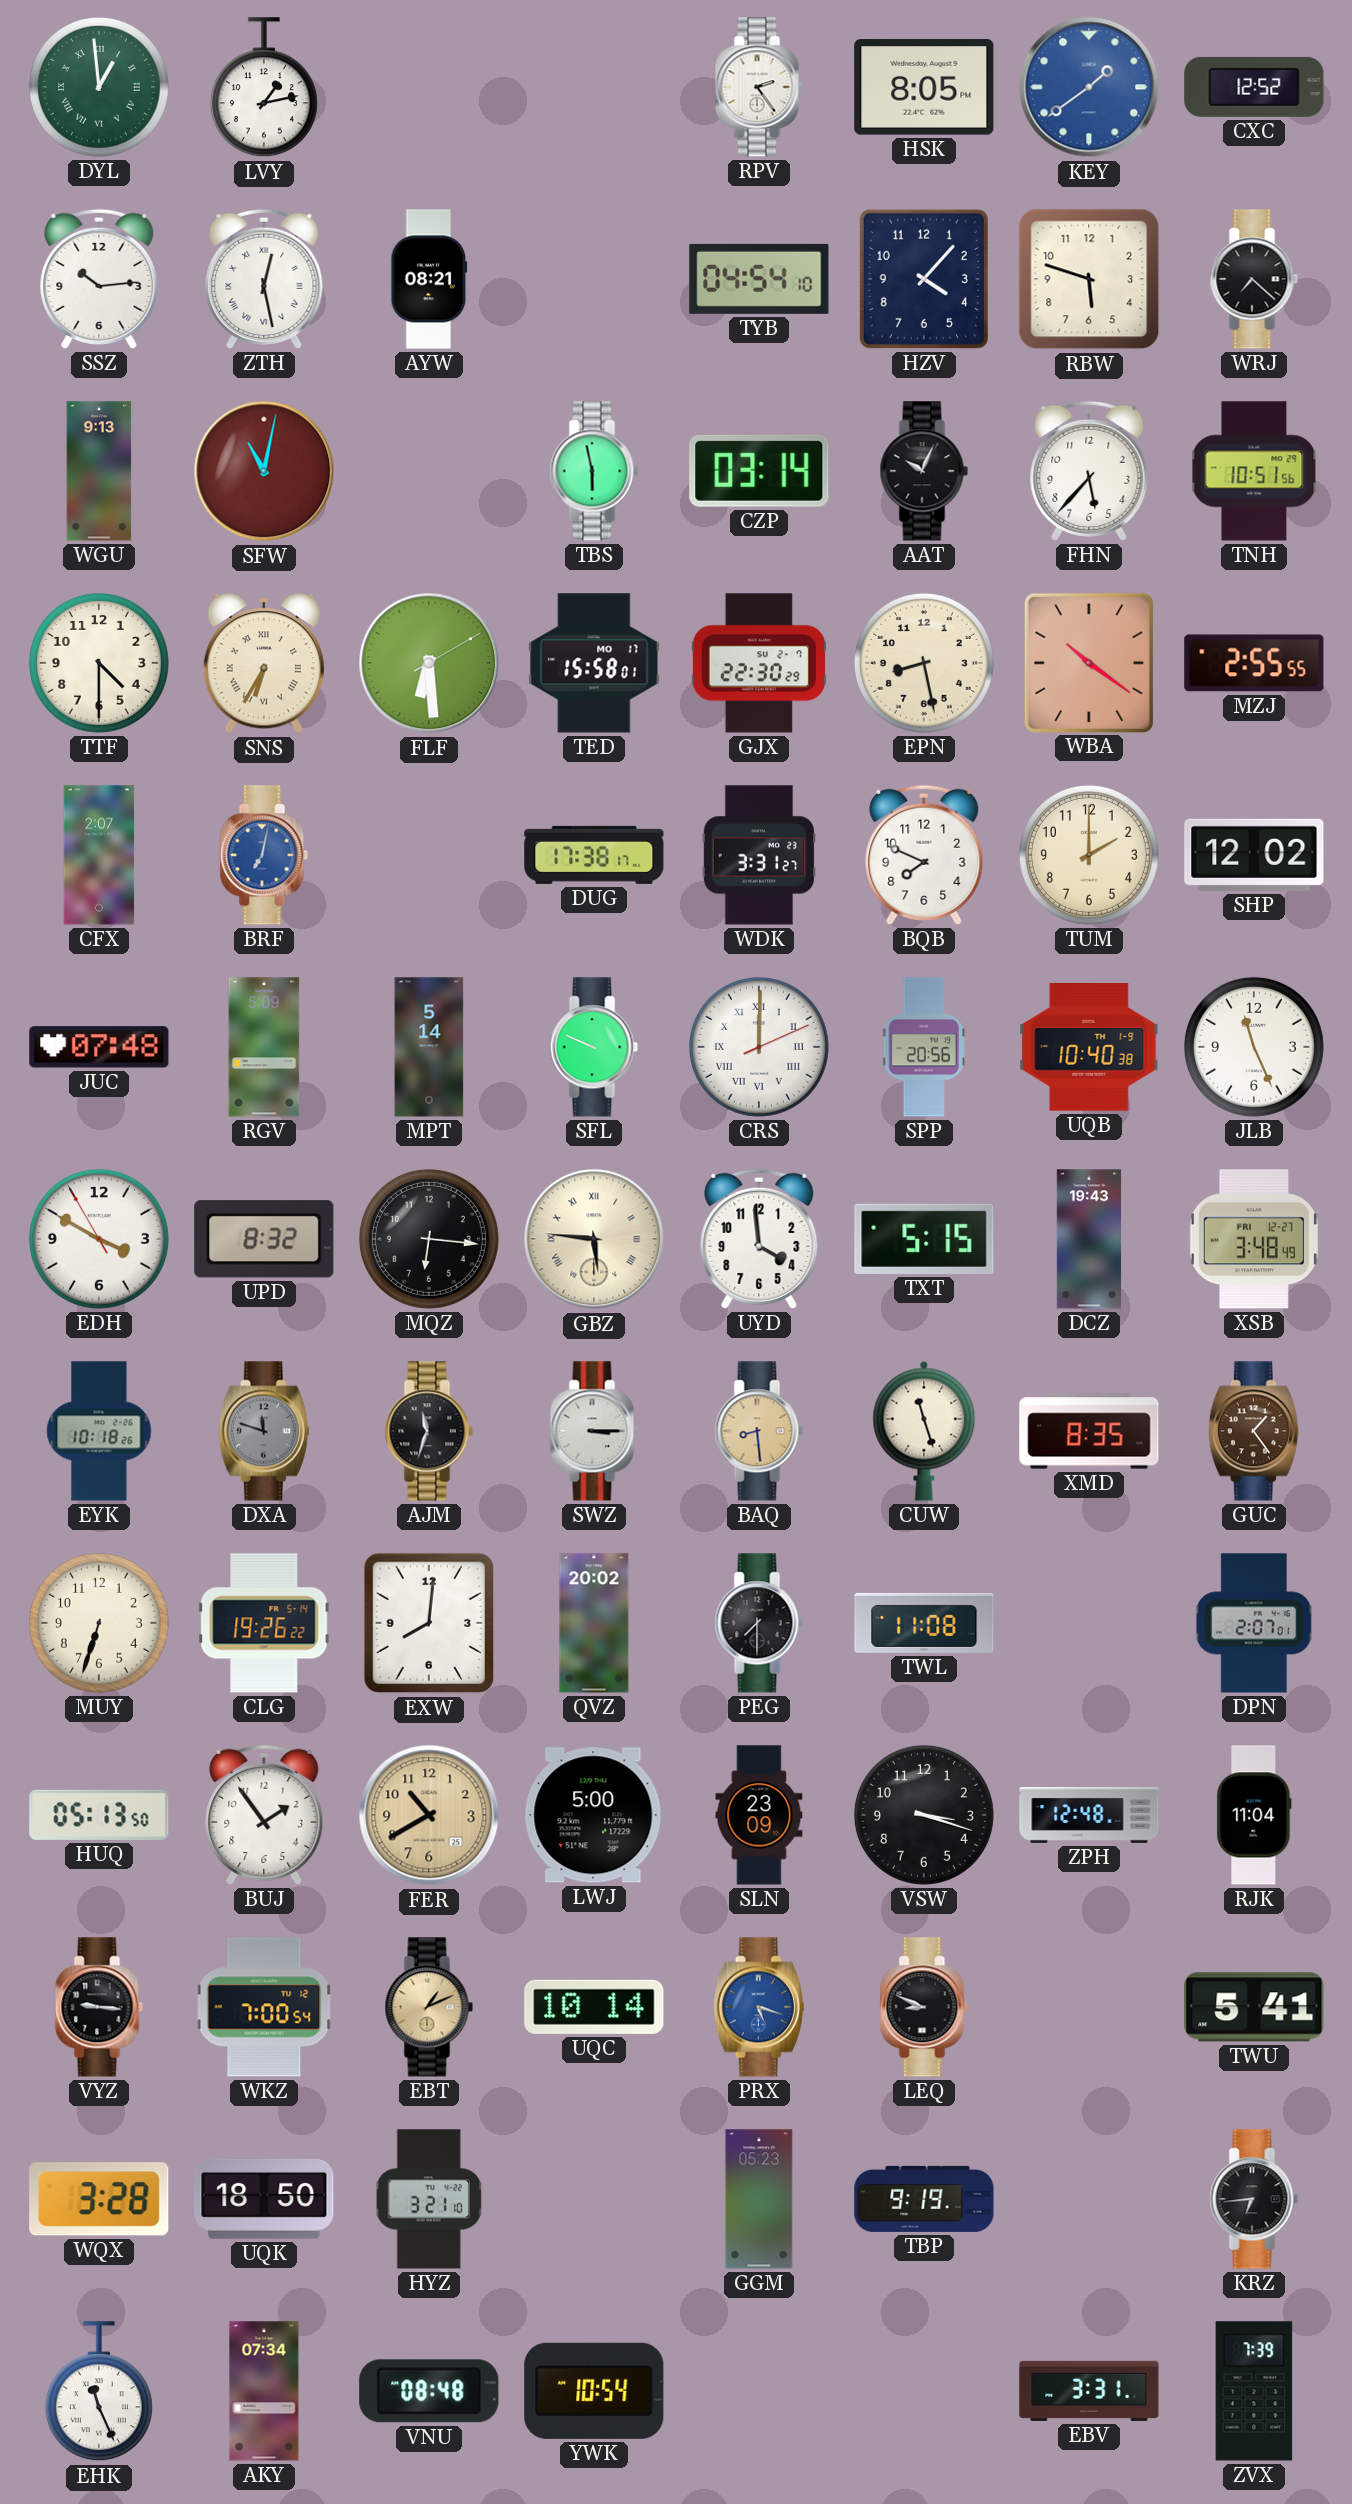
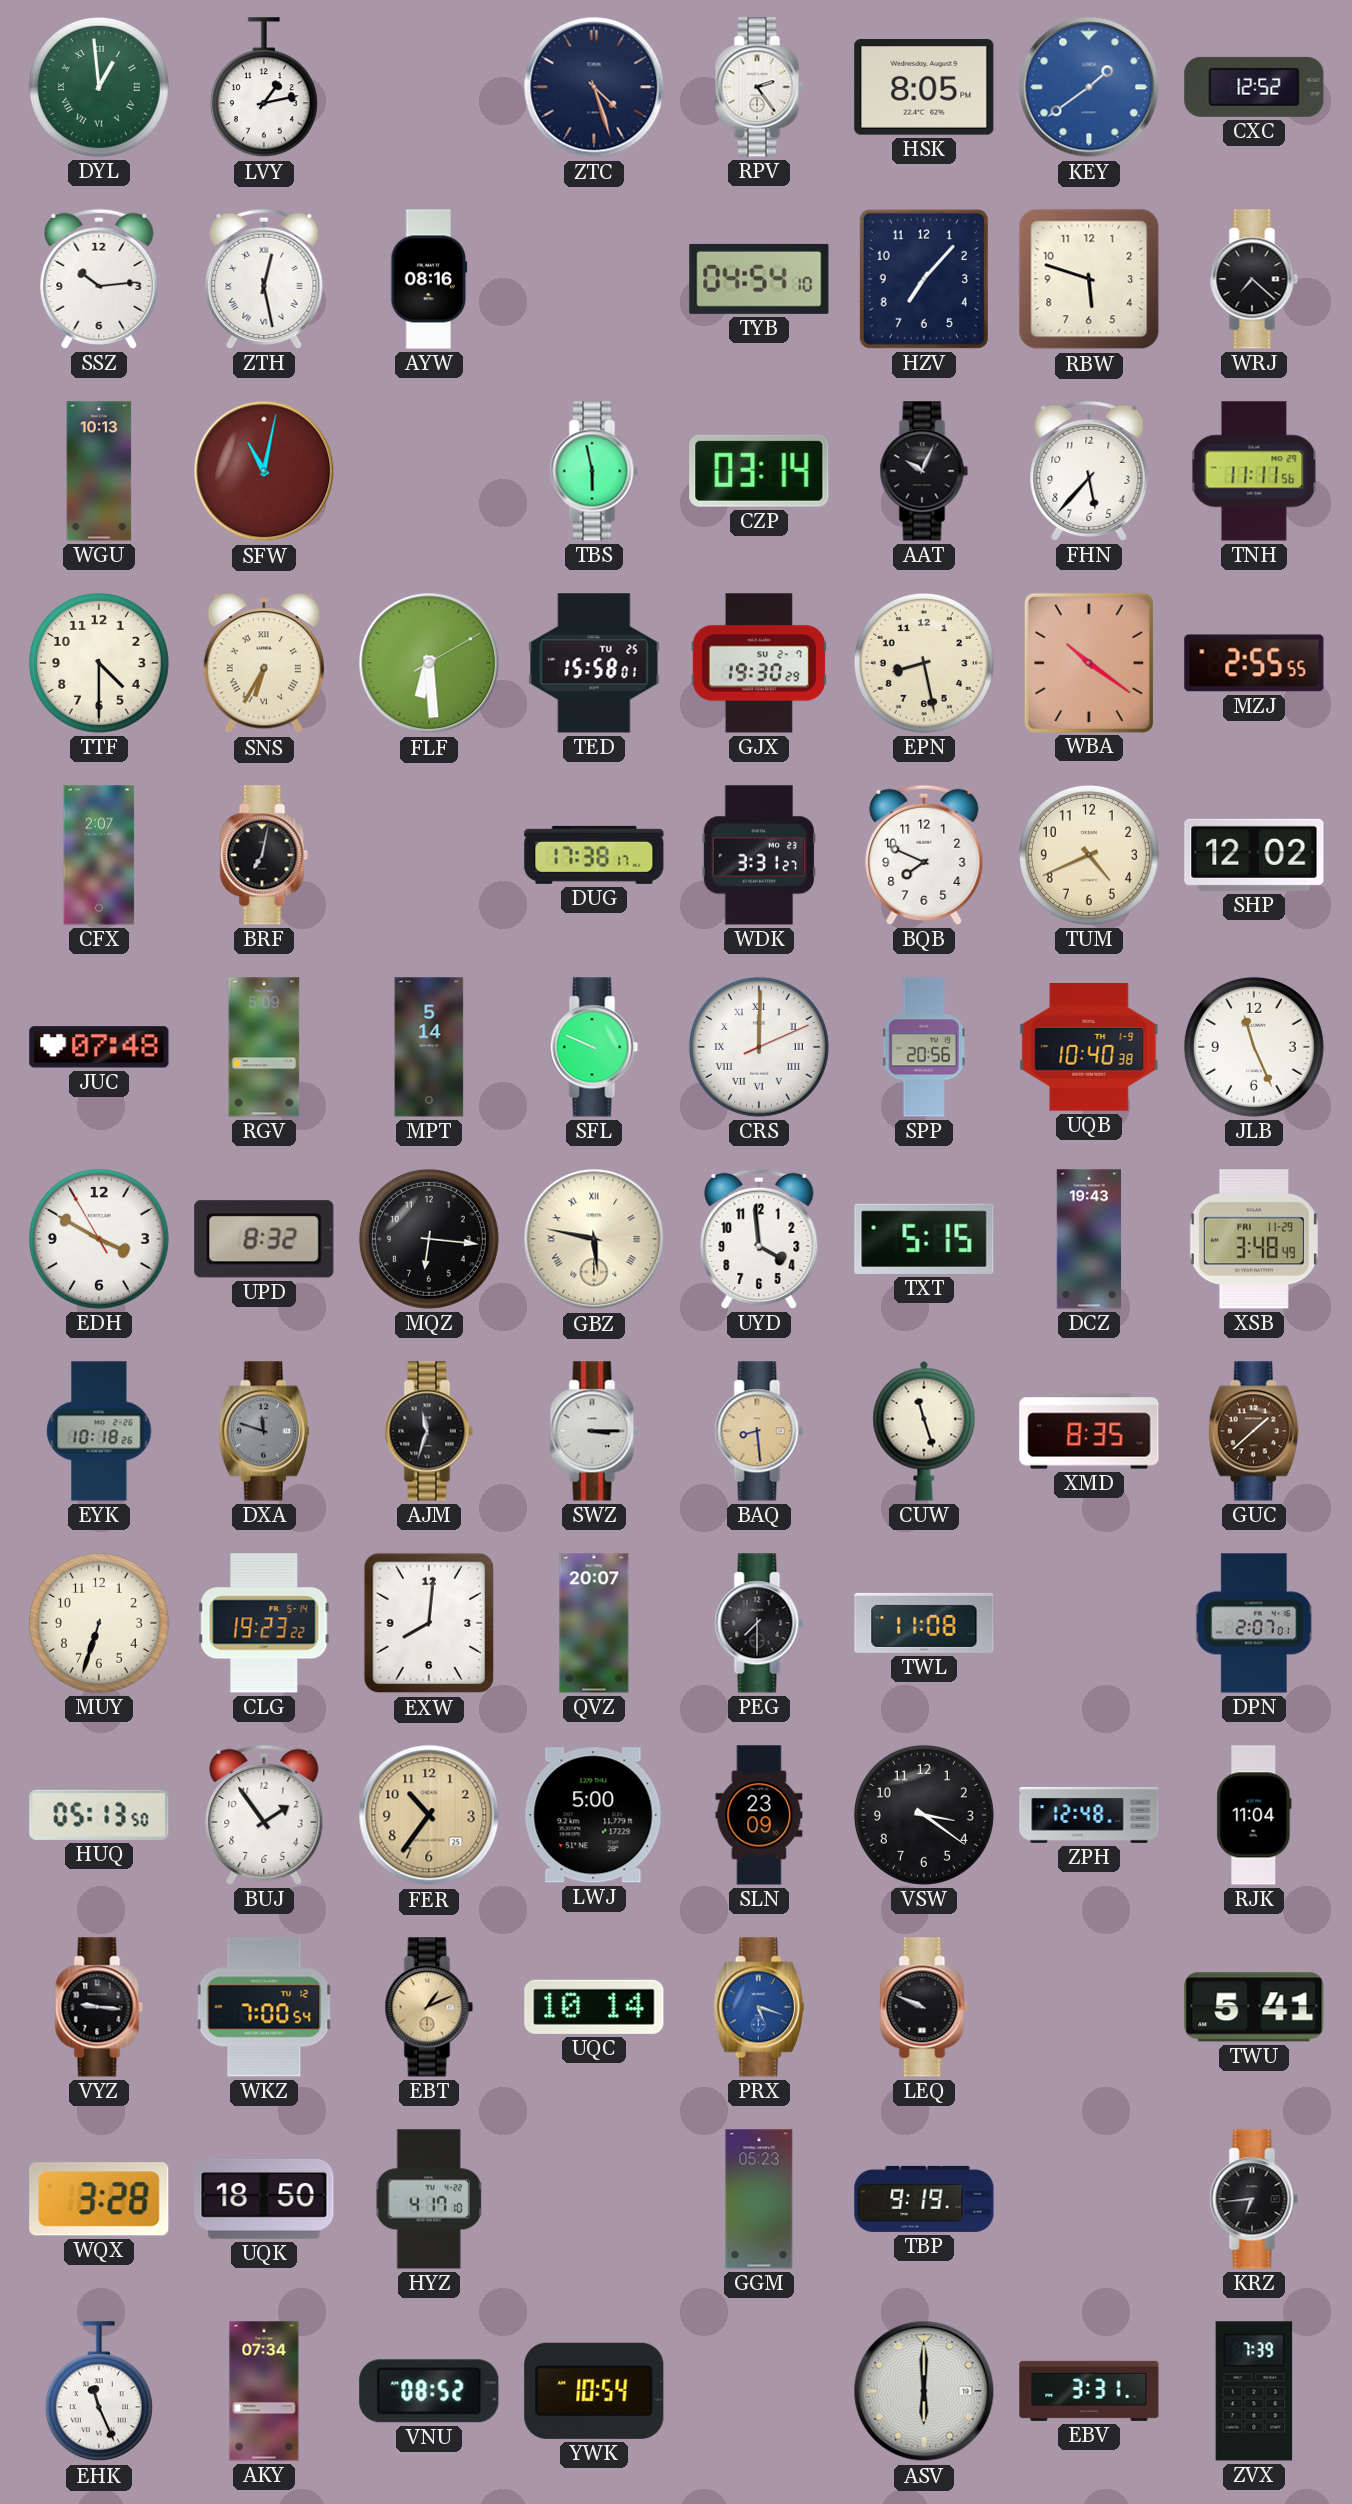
ZTC: none -> 4:27 (594, 87)
AYW: 08:21 -> 08:16 (429, 279)
HZV: 4:07 -> 7:07 (924, 279)
WGU: 9:13 -> 10:13 (99, 471)
TNH: 10:51 -> 11:11 (1254, 471)
TED date: MO 17 -> TU 25 (594, 663)
GJX: 22:30 -> 19:30 (759, 663)
BRF dial: blue -> black (264, 855)
TUM: 2:00 -> 4:41 (1089, 855)
GBZ: 5:46 -> 5:47 (594, 1239)
XSB date: FRI 12-27 -> FRI 11-29 (1254, 1239)
GUC: 1:24 -> 1:38 (1254, 1431)
CLG: 19:26 -> 19:23 (264, 1623)
QVZ: 20:02 -> 20:07 (594, 1623)
FER: 10:40 -> 10:36 (429, 1815)
VSW: 3:18 -> 3:21 (924, 1815)
LEQ: 8:49 -> 9:49 (924, 2007)
HYZ: 3:21 -> 4:17 (429, 2199)
VNU: 08:48 -> 08:52 (429, 2391)
ASV: none -> 6:00 (924, 2391)
